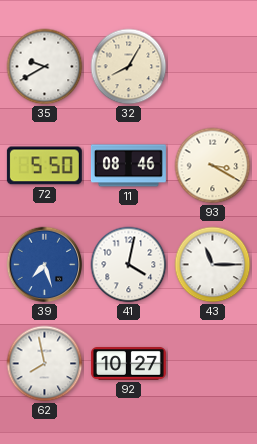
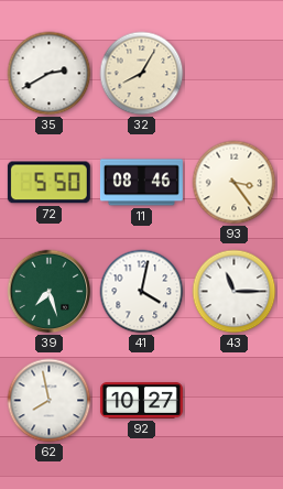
35: 9:40 -> 2:40 (50, 74)
93: 3:20 -> 3:24 (235, 183)
39 dial: blue -> green (50, 292)
